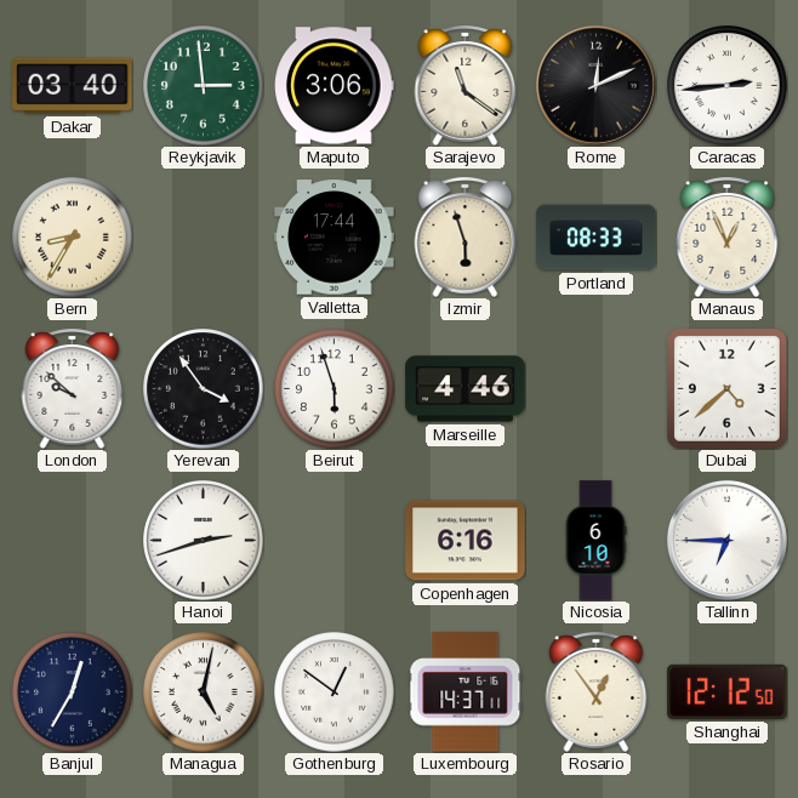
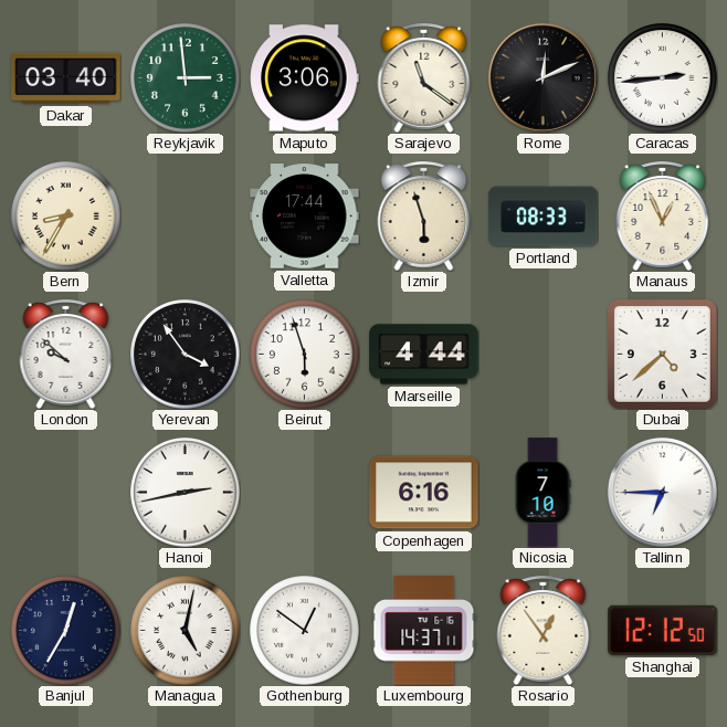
Marseille: 4:46 -> 4:44 (424, 355)
Hanoi: 2:42 -> 2:43 (186, 493)
Nicosia: 6:10 -> 7:10 (542, 493)
